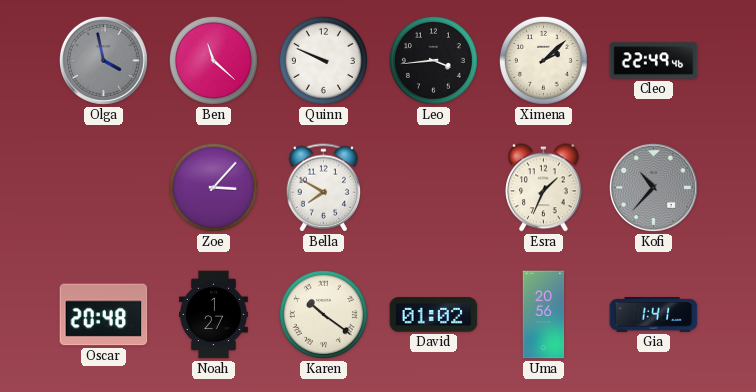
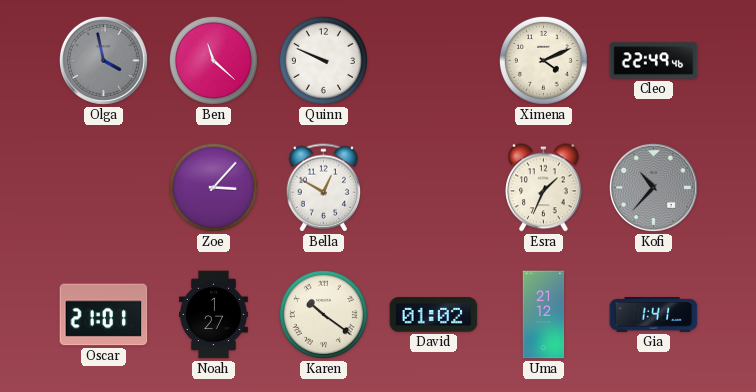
Leo: 3:44 -> none (433, 60)
Ximena: 2:08 -> 4:11 (543, 60)
Bella: 7:50 -> 12:50 (324, 188)
Oscar: 20:48 -> 21:01 (104, 315)
Uma: 20:56 -> 21:12 (544, 315)
